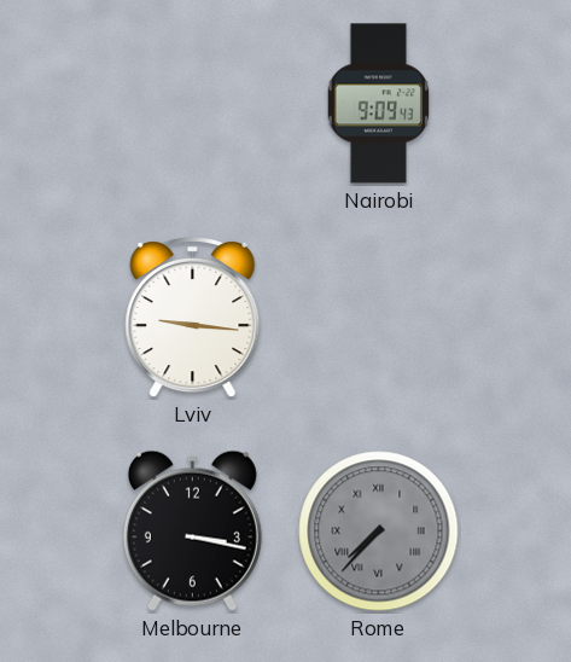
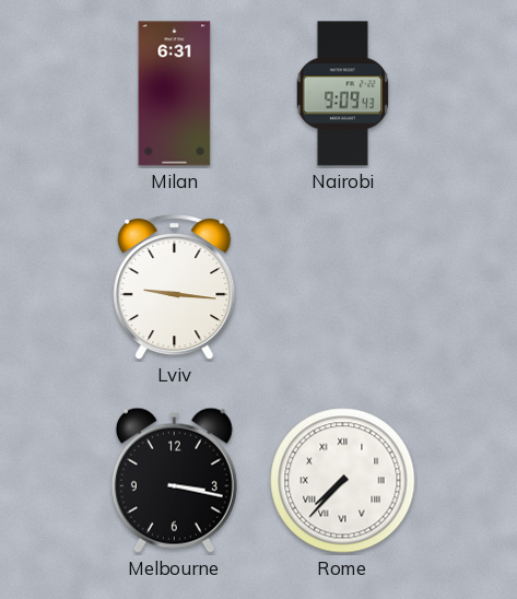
Milan: none -> 6:31 (175, 94)
Rome dial: grey -> white (343, 481)
